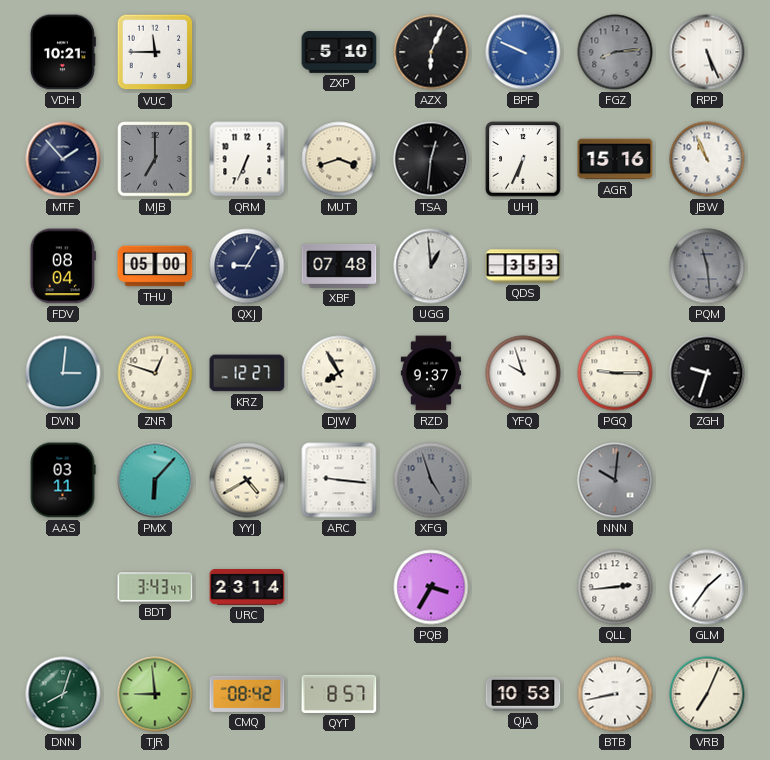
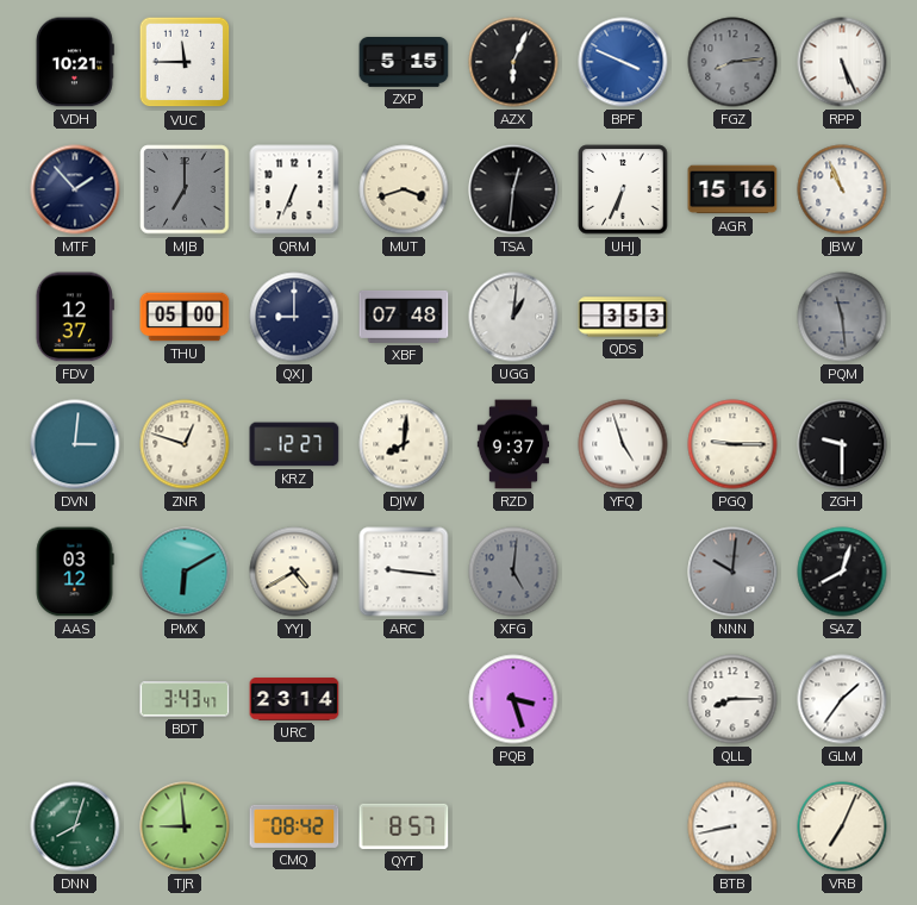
ZXP: 5:10 -> 5:15 (404, 63)
BPF: 9:49 -> 3:49 (623, 62)
FDV: 08:04 -> 12:37 (75, 317)
QXJ: 9:05 -> 9:00 (294, 317)
UGG: 12:59 -> 1:01 (513, 317)
DJW: 7:55 -> 8:01 (404, 444)
YFQ: 9:57 -> 4:57 (623, 444)
ZGH: 9:33 -> 9:30 (842, 444)
AAS: 03:11 -> 03:12 (75, 572)
PMX: 6:07 -> 6:10 (185, 572)
XFG: 4:57 -> 5:01 (513, 572)
SAZ: none -> 8:03 (842, 572)
PQB: 3:35 -> 3:27 (513, 699)
QLL: 2:44 -> 8:15 (732, 699)
QJA: 10:53 -> none (523, 694)
